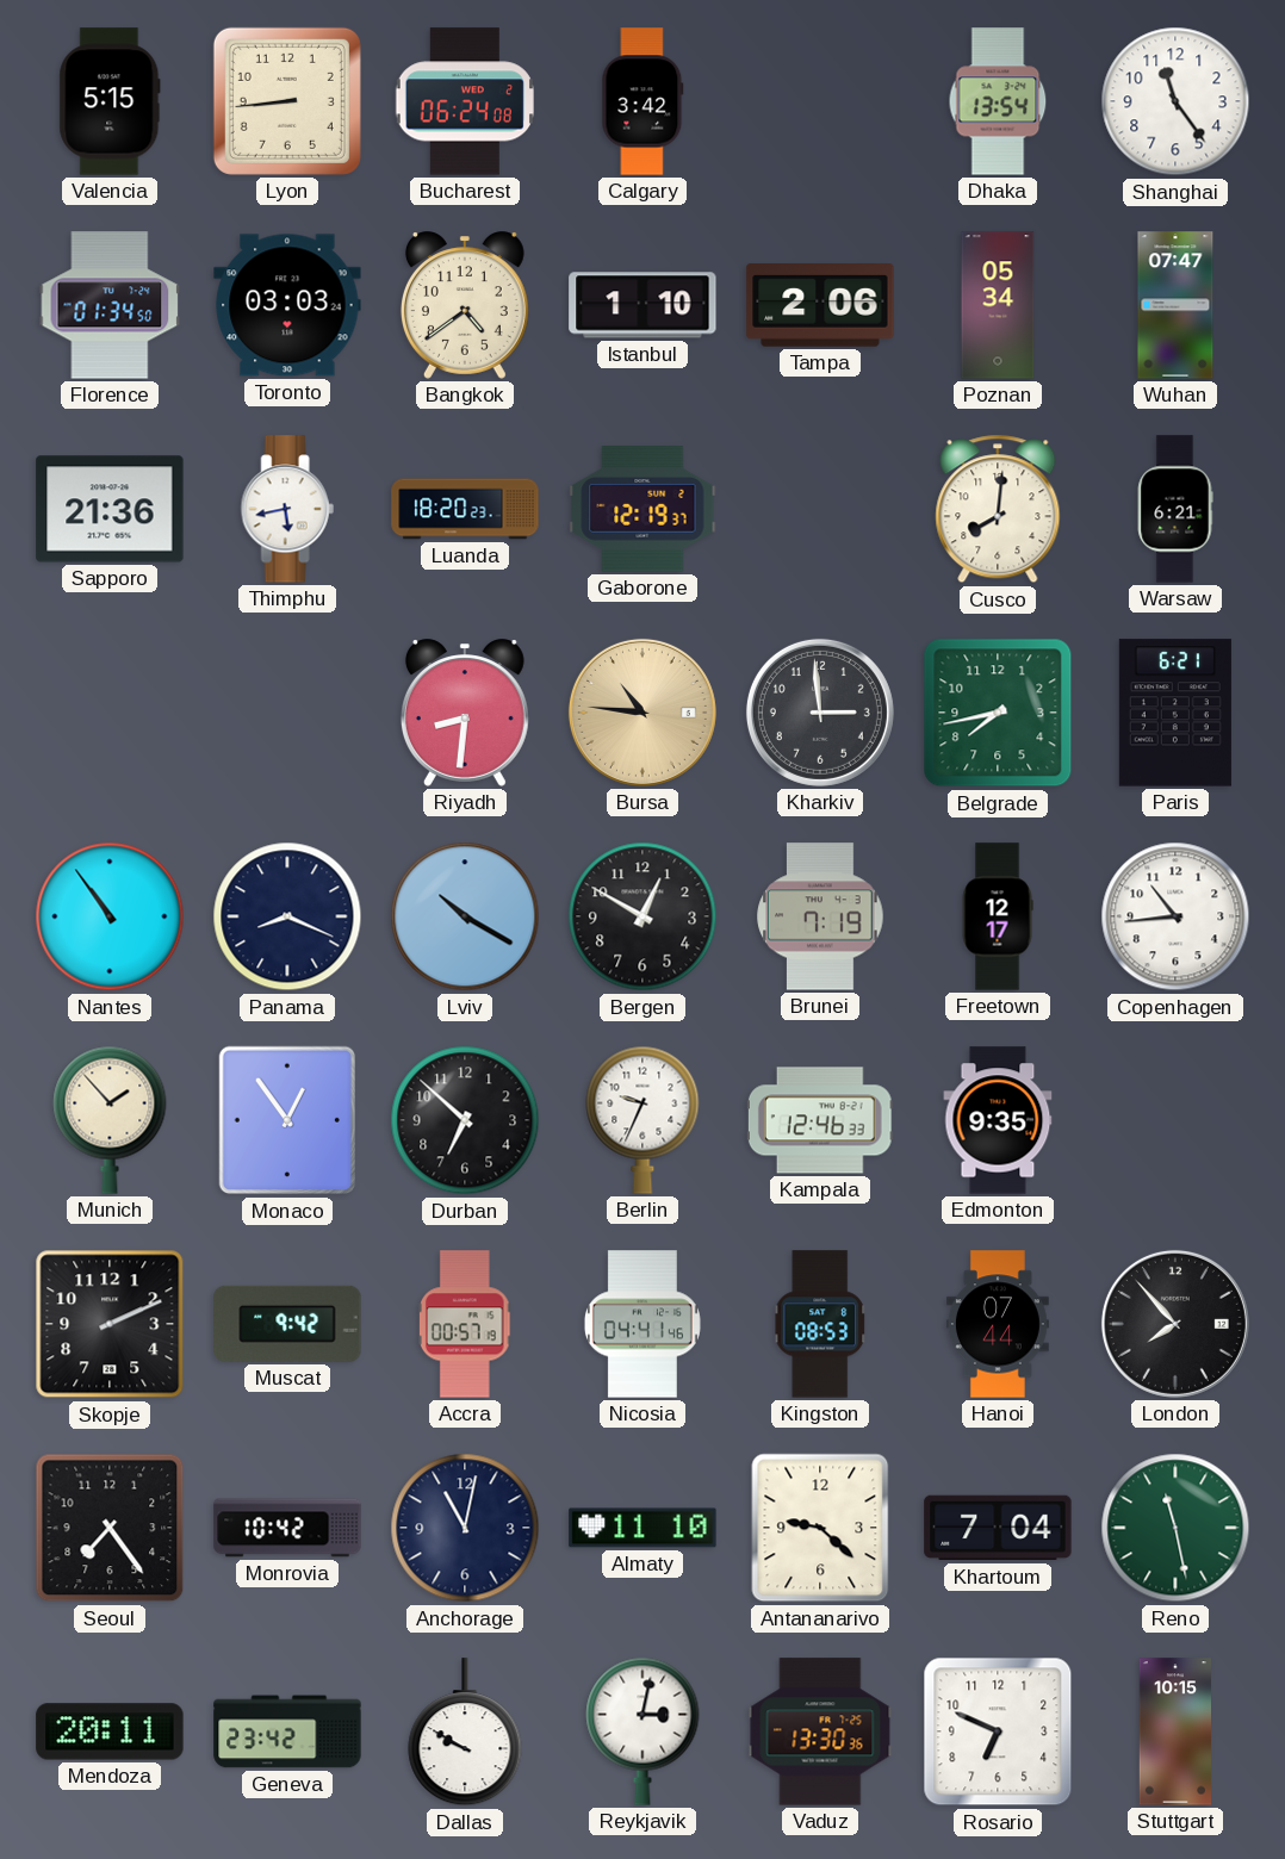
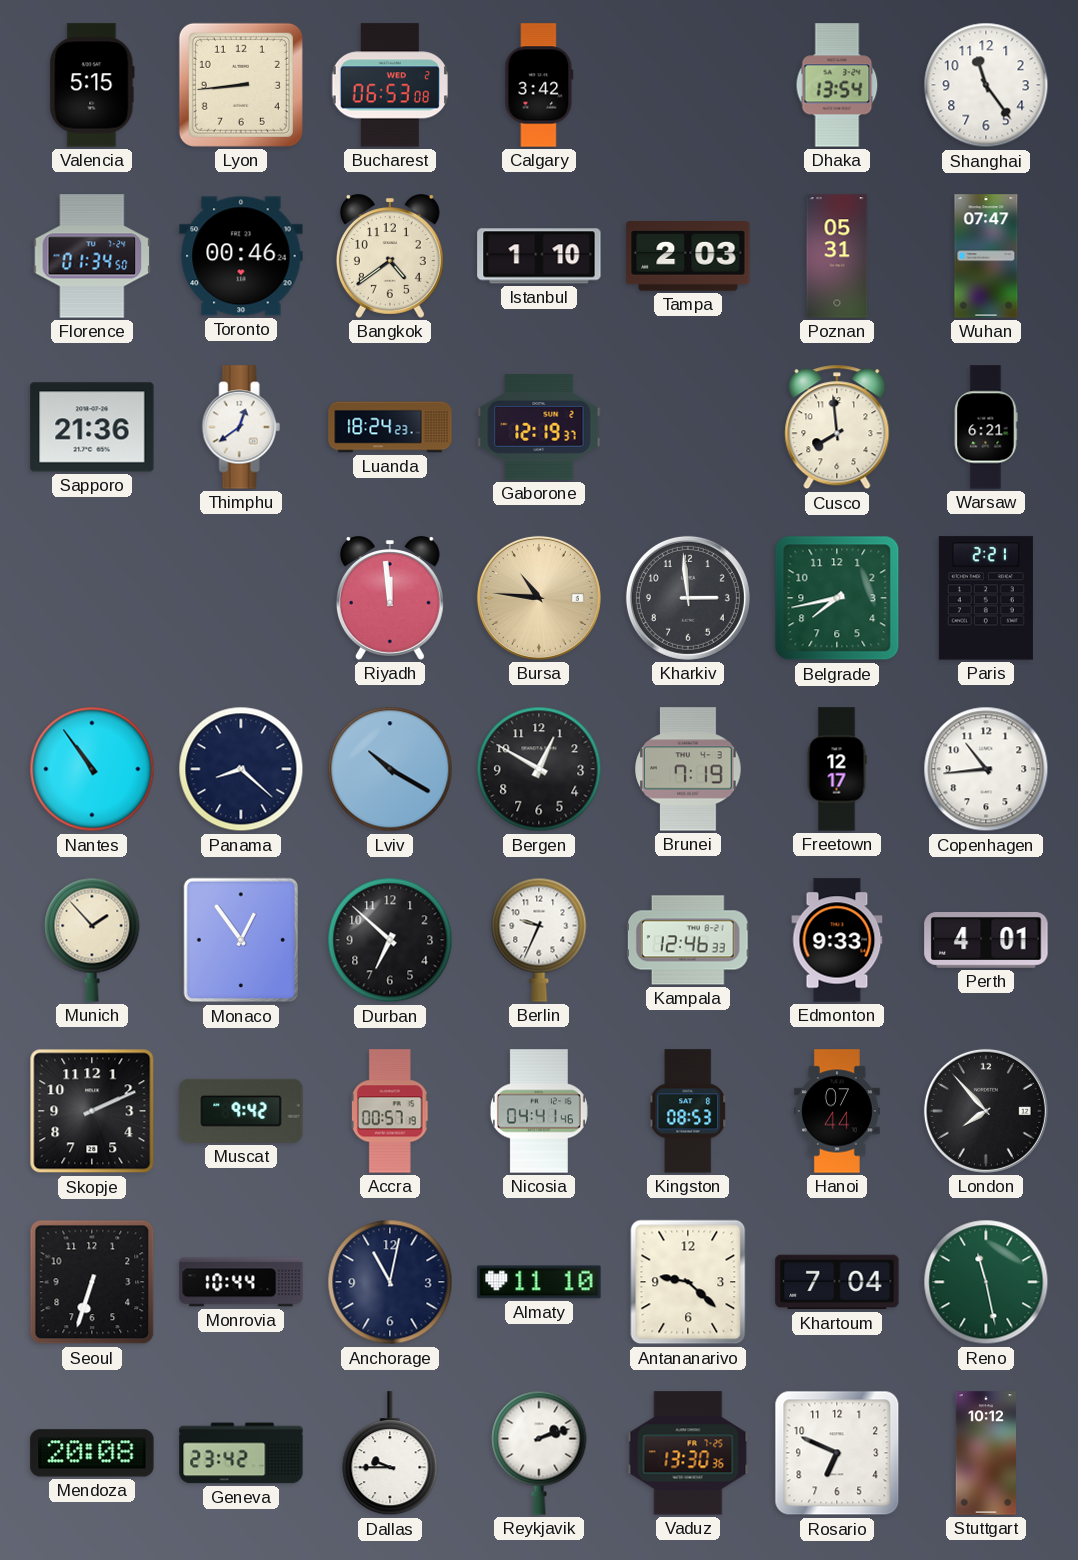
Bucharest: 06:24 -> 06:53 (390, 85)
Toronto: 03:03 -> 00:46 (241, 256)
Tampa: 2:06 -> 2:03 (688, 257)
Poznan: 05:34 -> 05:31 (837, 256)
Thimphu: 5:43 -> 12:39 (241, 427)
Luanda: 18:20 -> 18:24 (390, 427)
Cusco: 8:01 -> 7:59 (837, 427)
Riyadh: 8:31 -> 11:59 (390, 598)
Paris: 6:21 -> 2:21 (986, 598)
Panama: 8:19 -> 8:22 (241, 769)
Edmonton: 9:35 -> 9:33 (837, 940)
Perth: none -> 4:01 (986, 941)
Seoul: 7:24 -> 6:33 (92, 1282)
Monrovia: 10:42 -> 10:44 (241, 1282)
Mendoza: 20:11 -> 20:08 (92, 1453)
Dallas: 9:50 -> 9:45 (390, 1454)
Reykjavik: 3:02 -> 2:12 (539, 1453)
Stuttgart: 10:15 -> 10:12 (985, 1453)
